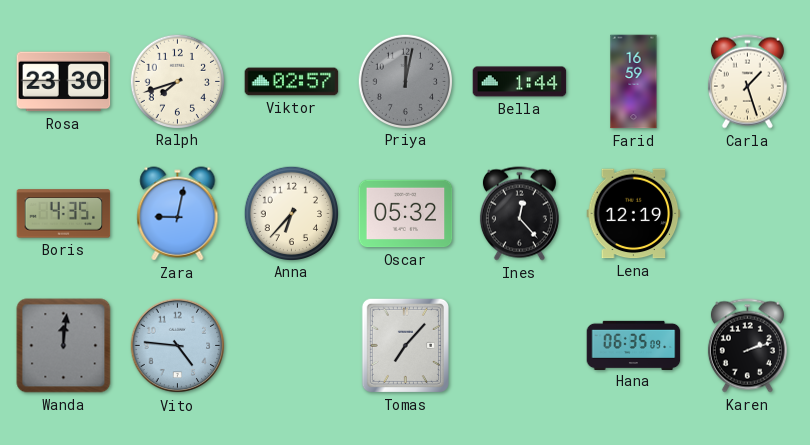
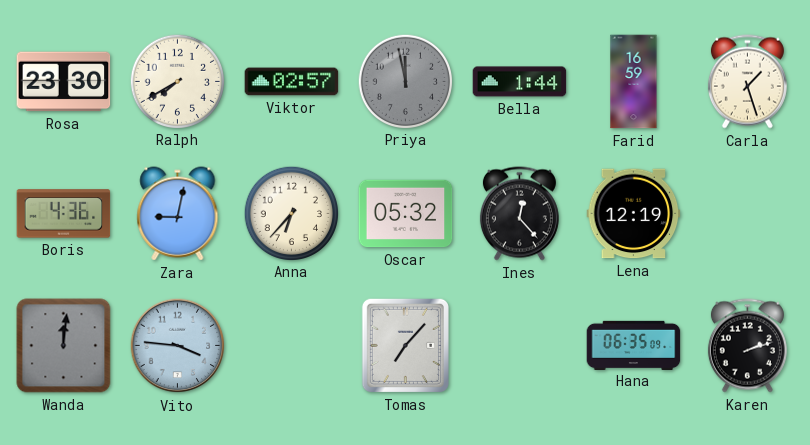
Ralph: 7:42 -> 7:40 (177, 81)
Priya: 12:02 -> 11:58 (405, 81)
Boris: 4:35 -> 4:36 (64, 214)
Vito: 4:46 -> 3:46 (178, 346)
